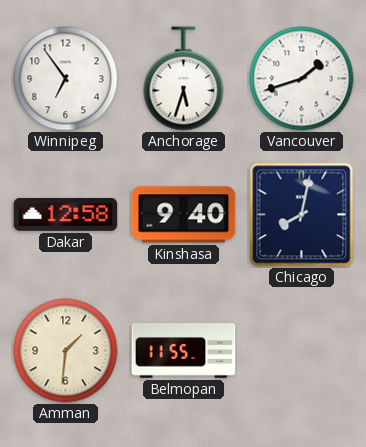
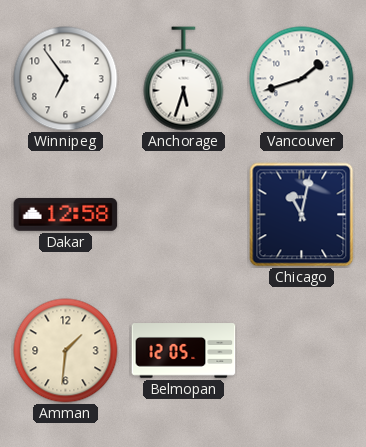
Kinshasa: 9:40 -> none (184, 215)
Chicago: 8:02 -> 11:02 (302, 215)
Belmopan: 11:55 -> 12:05 (184, 351)
